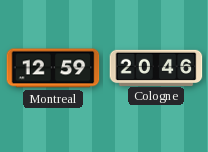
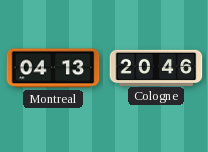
Montreal: 12:59 -> 04:13 (53, 68)
